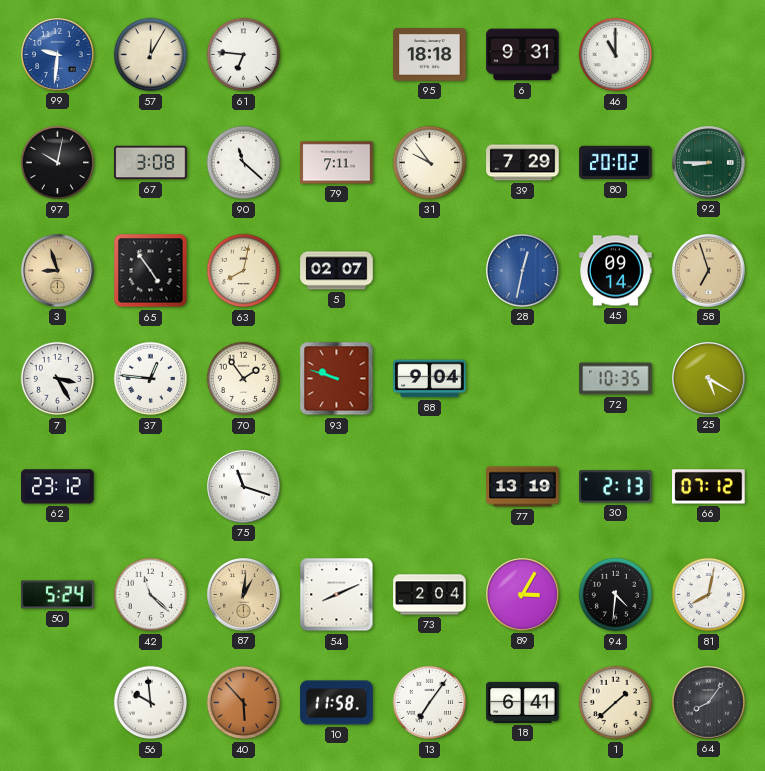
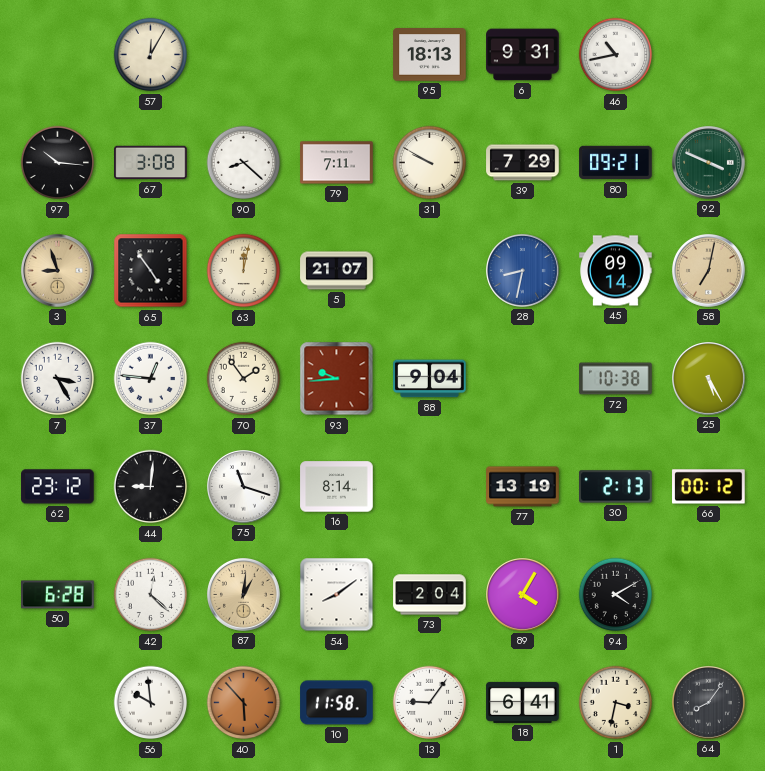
99: 9:31 -> none (58, 55)
61: 6:46 -> none (244, 55)
95: 18:18 -> 18:13 (430, 55)
46: 11:00 -> 10:43 (616, 55)
97: 10:02 -> 10:16 (58, 163)
90: 11:22 -> 8:22 (244, 163)
31: 9:54 -> 9:50 (430, 163)
80: 20:02 -> 09:21 (616, 163)
92: 8:45 -> 3:49 (709, 163)
63: 8:02 -> 12:02 (244, 271)
5: 02:07 -> 21:07 (337, 271)
28: 12:32 -> 8:32 (523, 271)
58: 6:57 -> 7:02 (709, 271)
93: 9:48 -> 9:44 (337, 379)
72: 10:35 -> 10:38 (616, 379)
25: 5:20 -> 5:25 (709, 379)
44: none -> 9:01 (151, 487)
16: none -> 8:14 (337, 487)
66: 07:12 -> 00:12 (709, 487)
50: 5:24 -> 6:28 (58, 595)
42: 11:22 -> 12:22 (151, 595)
54: 8:11 -> 8:09 (337, 595)
89: 3:05 -> 4:05 (523, 595)
94: 4:31 -> 4:10 (616, 595)
81: 8:02 -> none (709, 595)
13: 7:06 -> 9:06 (430, 703)
1: 1:38 -> 3:32 (616, 703)
